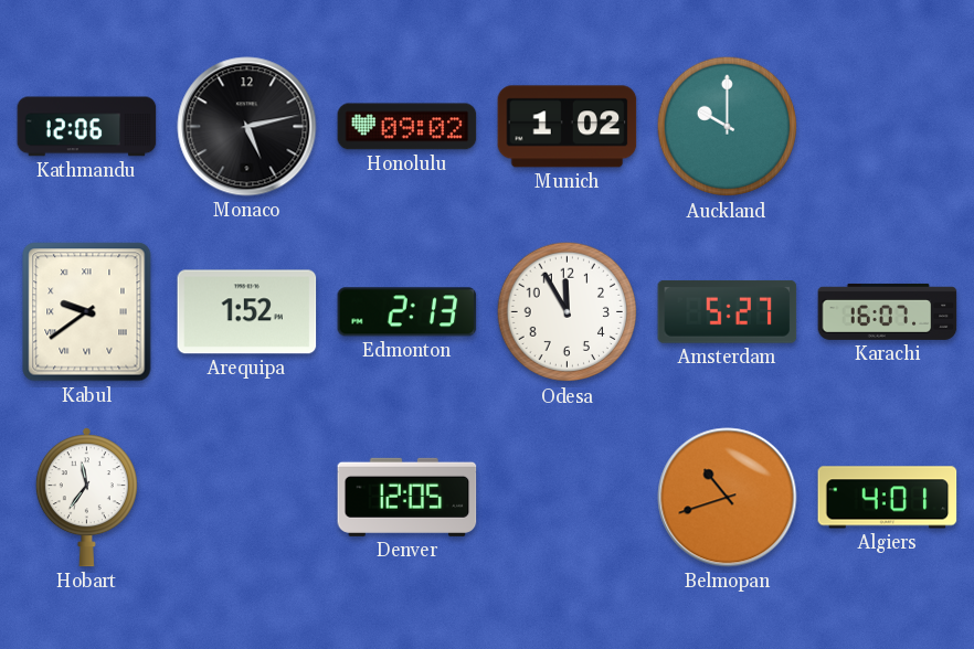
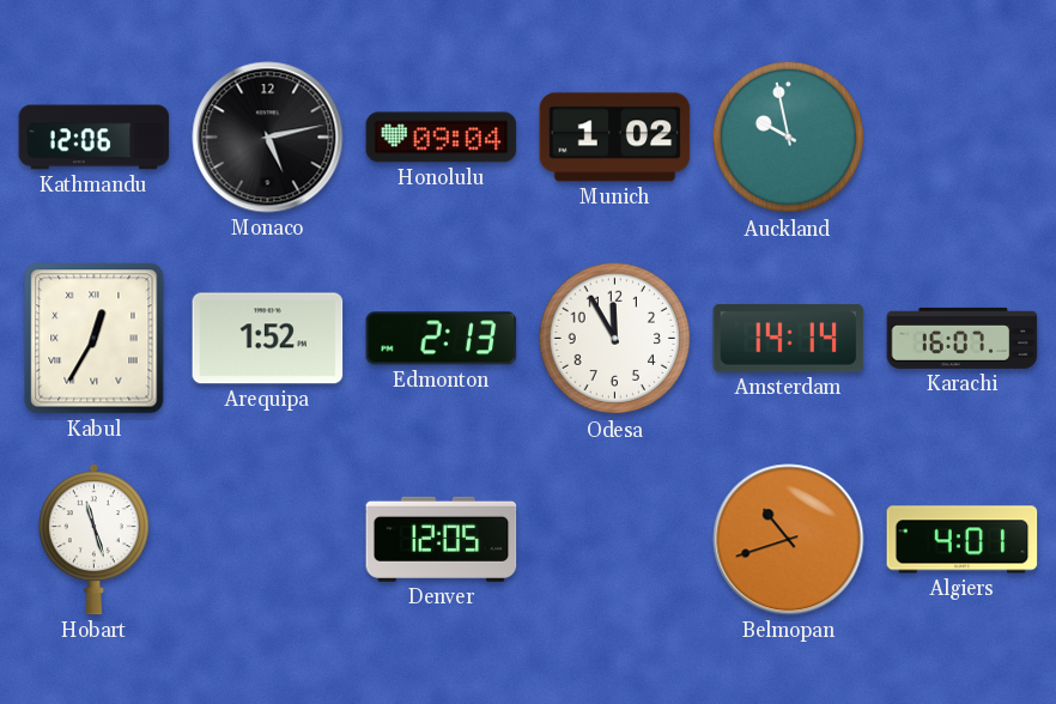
Honolulu: 09:02 -> 09:04 (442, 138)
Auckland: 10:00 -> 9:58 (789, 138)
Kabul: 9:39 -> 12:35 (95, 339)
Amsterdam: 5:27 -> 14:14 (789, 339)
Hobart: 11:36 -> 11:27 (93, 540)
